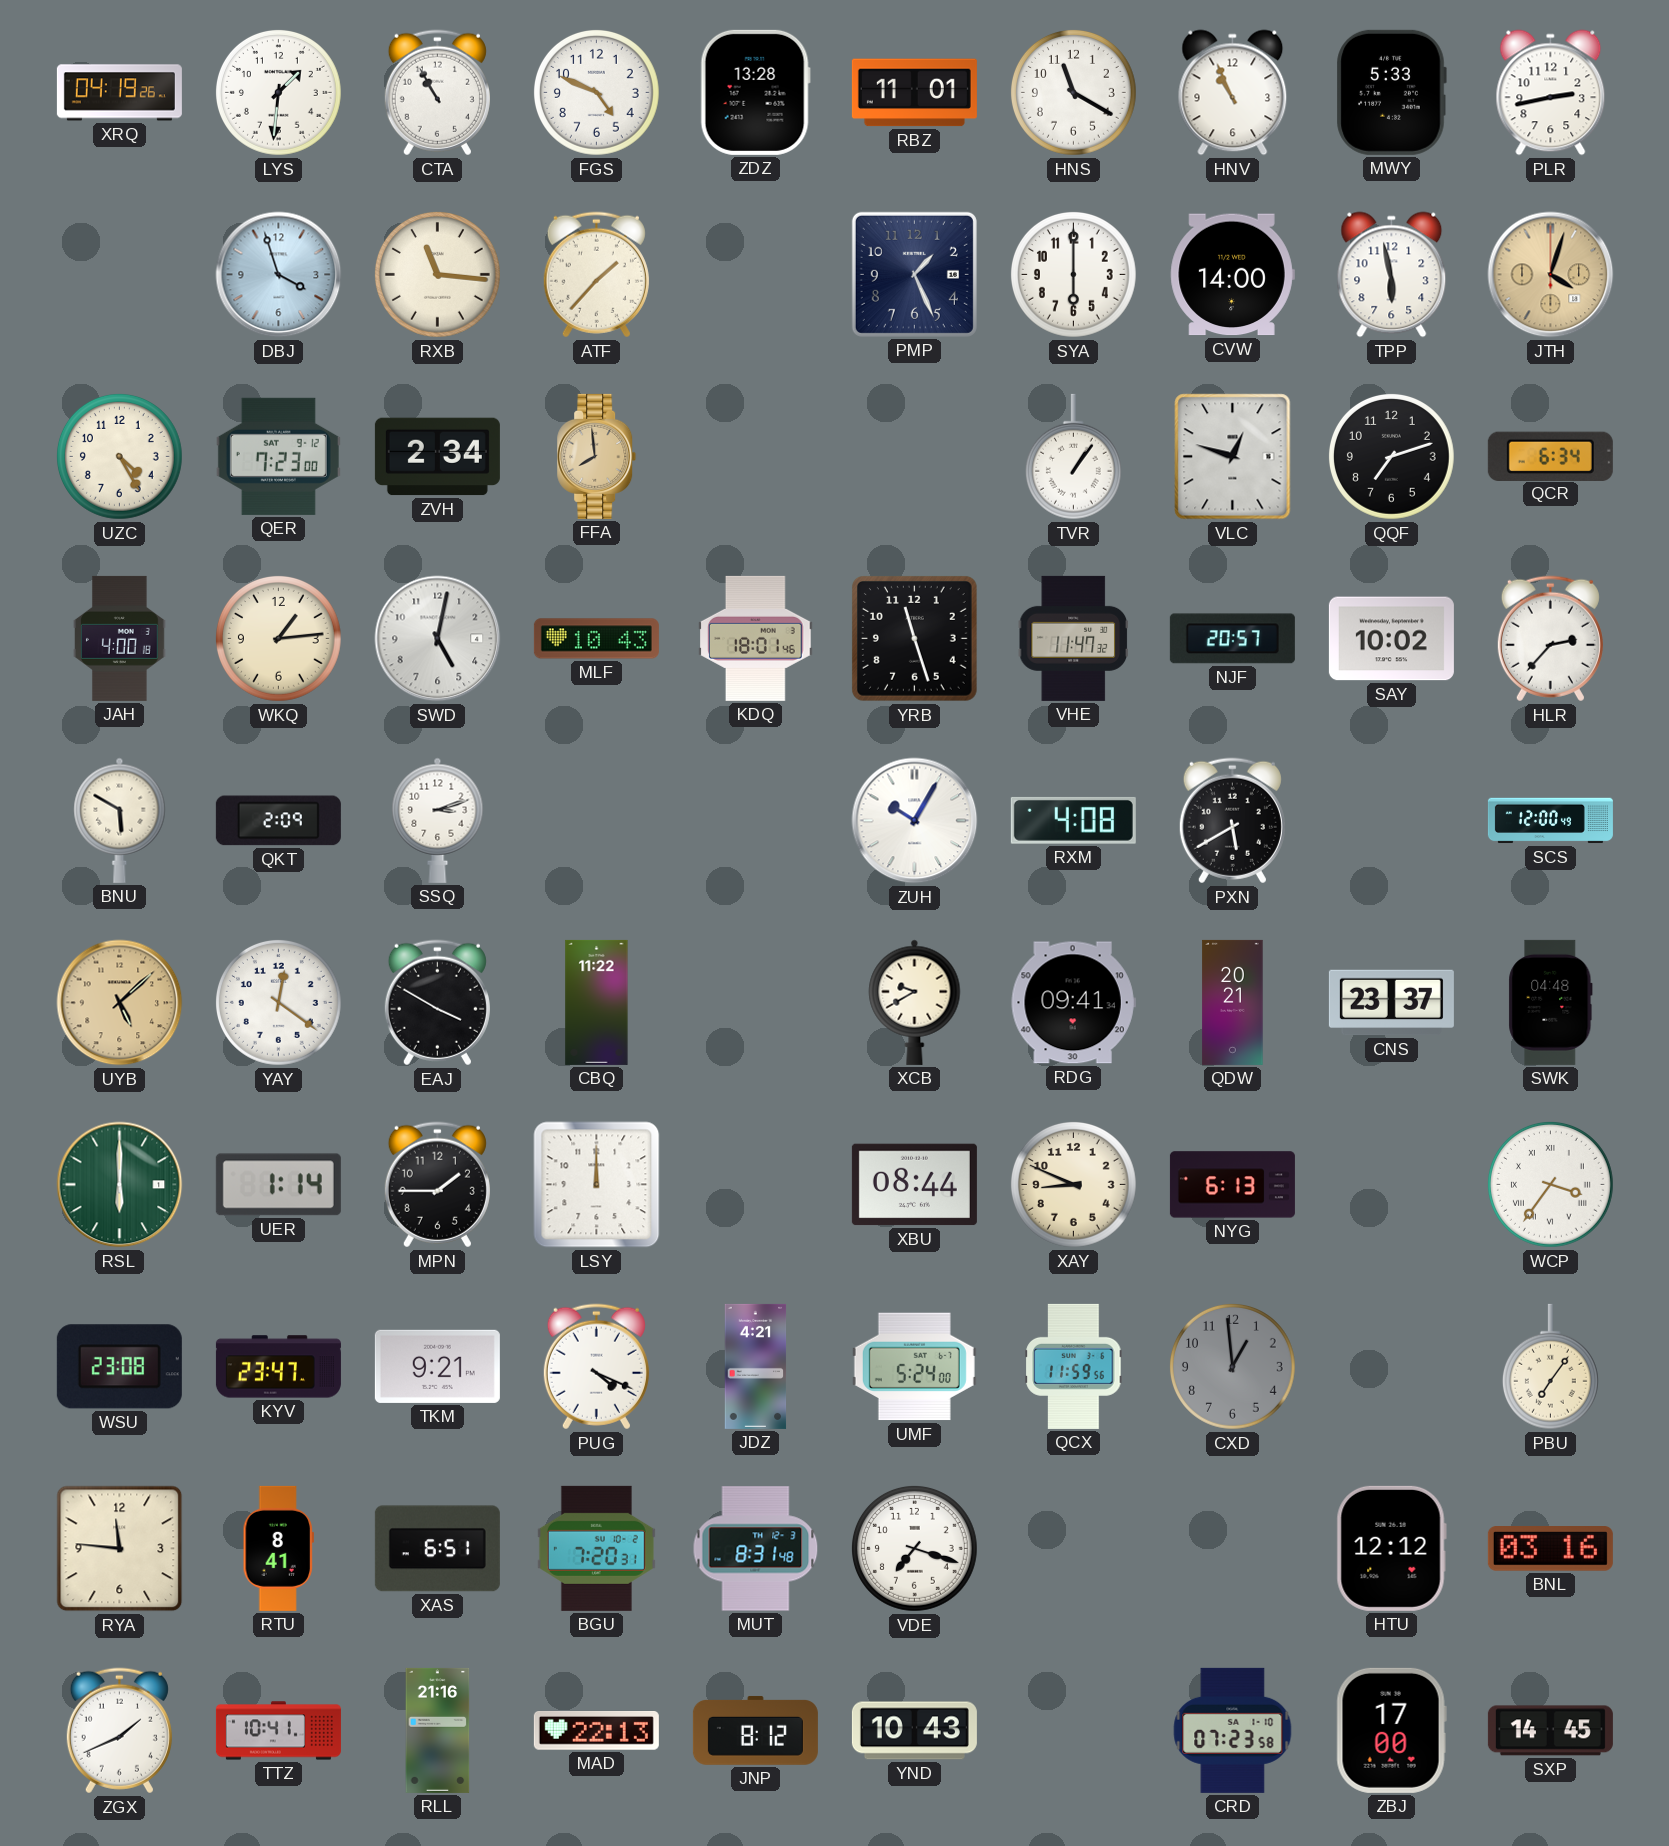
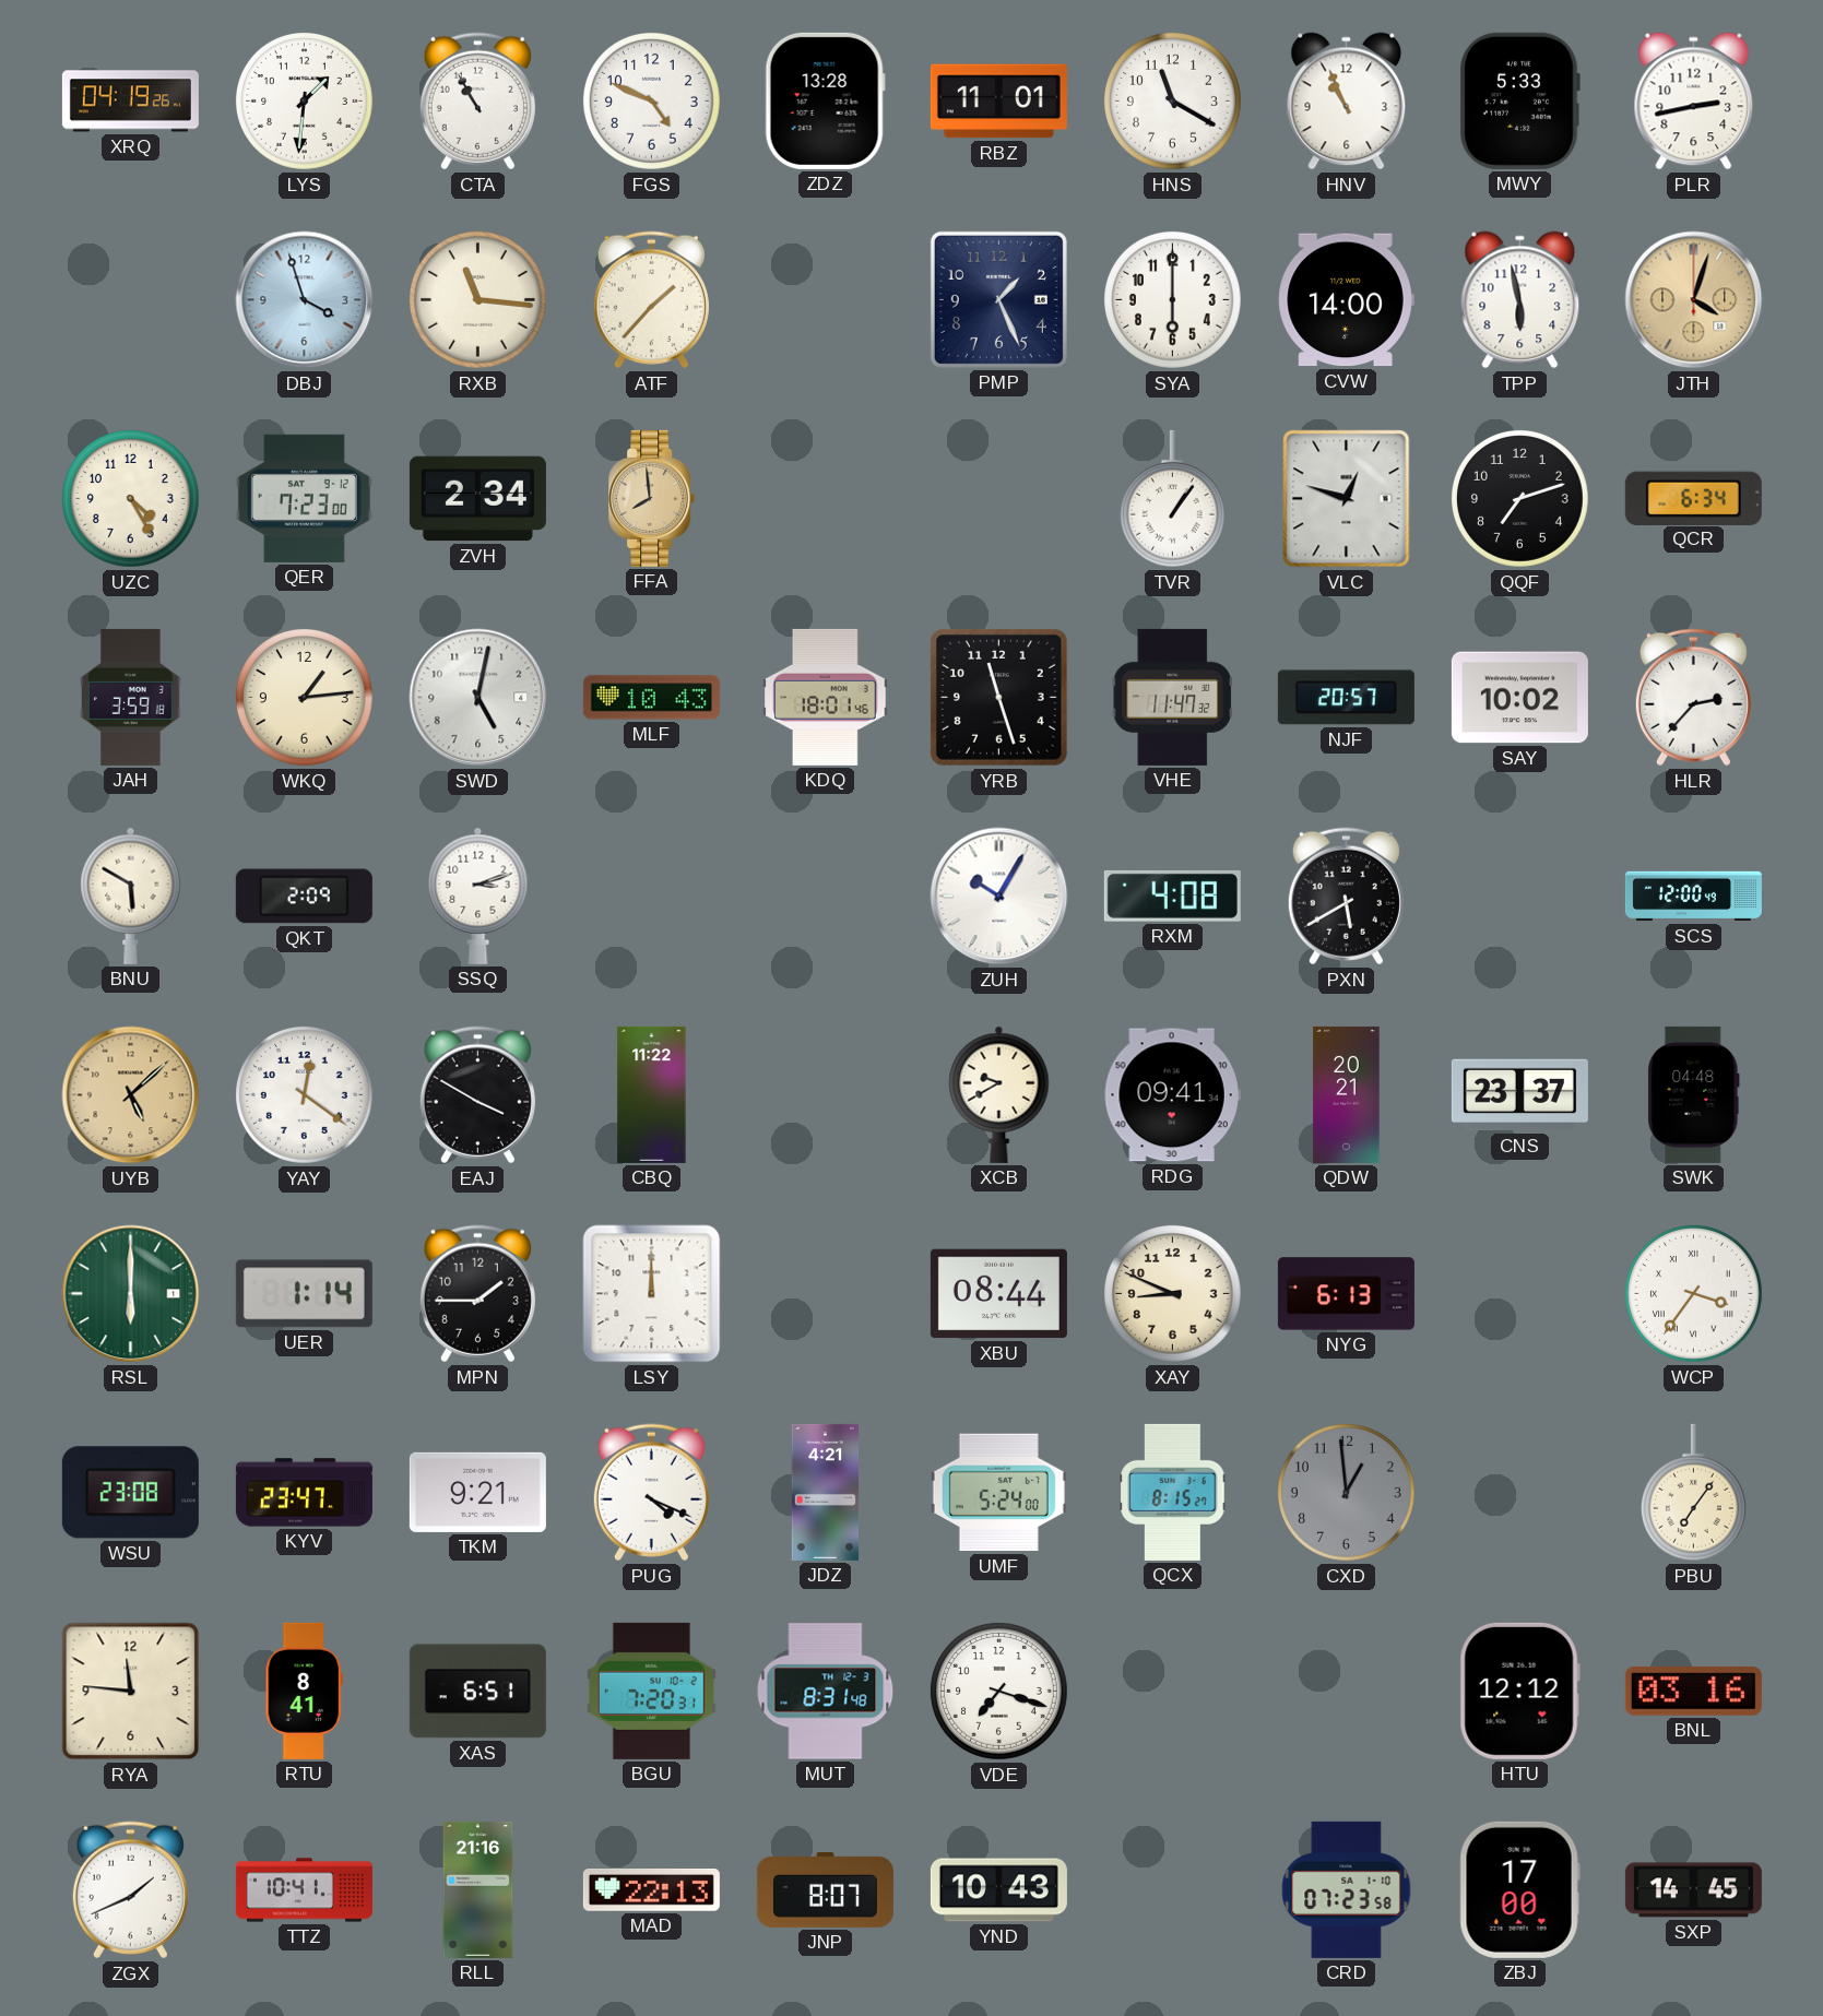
JAH: 4:00 -> 3:59 (131, 697)
QCX: 11:59 -> 8:15 (1173, 1492)
JNP: 8:12 -> 8:07 (825, 1889)
